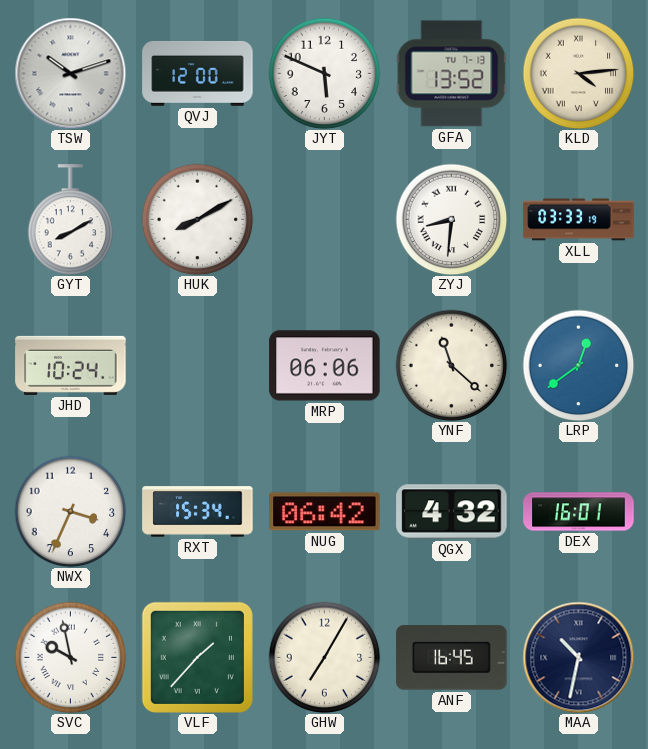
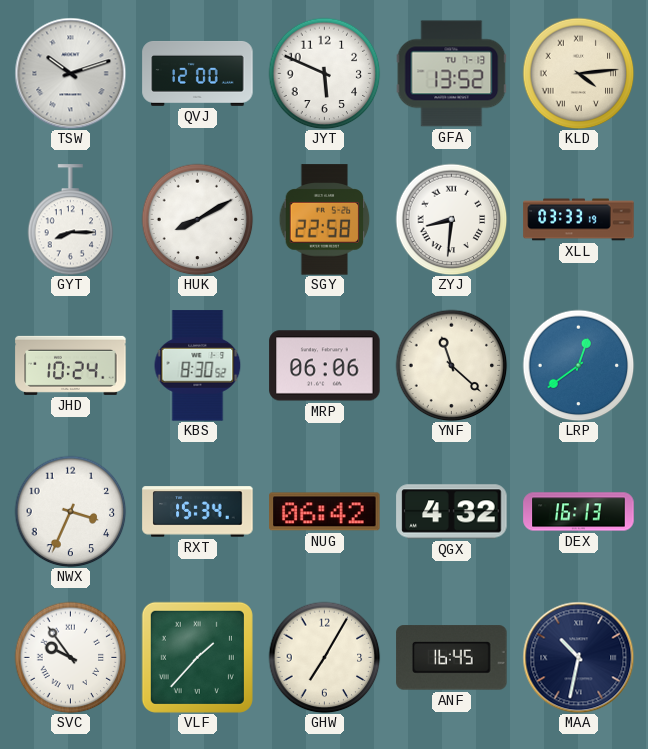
GYT: 8:10 -> 8:15 (71, 220)
SGY: none -> 22:58 (325, 220)
KBS: none -> 8:30 (198, 366)
DEX: 16:01 -> 16:13 (579, 512)
SVC: 9:58 -> 9:54 (70, 657)
